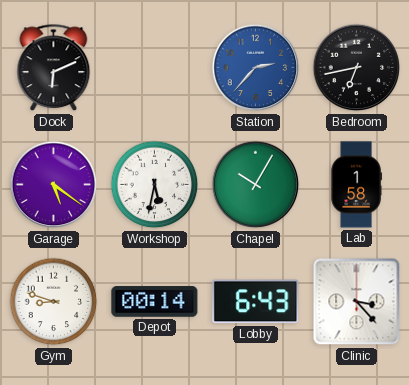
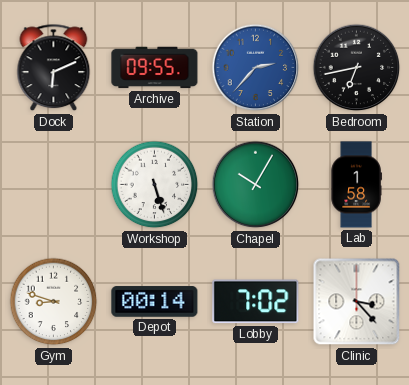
Archive: none -> 09:55 (155, 68)
Garage: 5:21 -> none (54, 185)
Workshop: 5:32 -> 5:27 (155, 185)
Lobby: 6:43 -> 7:02 (256, 302)
